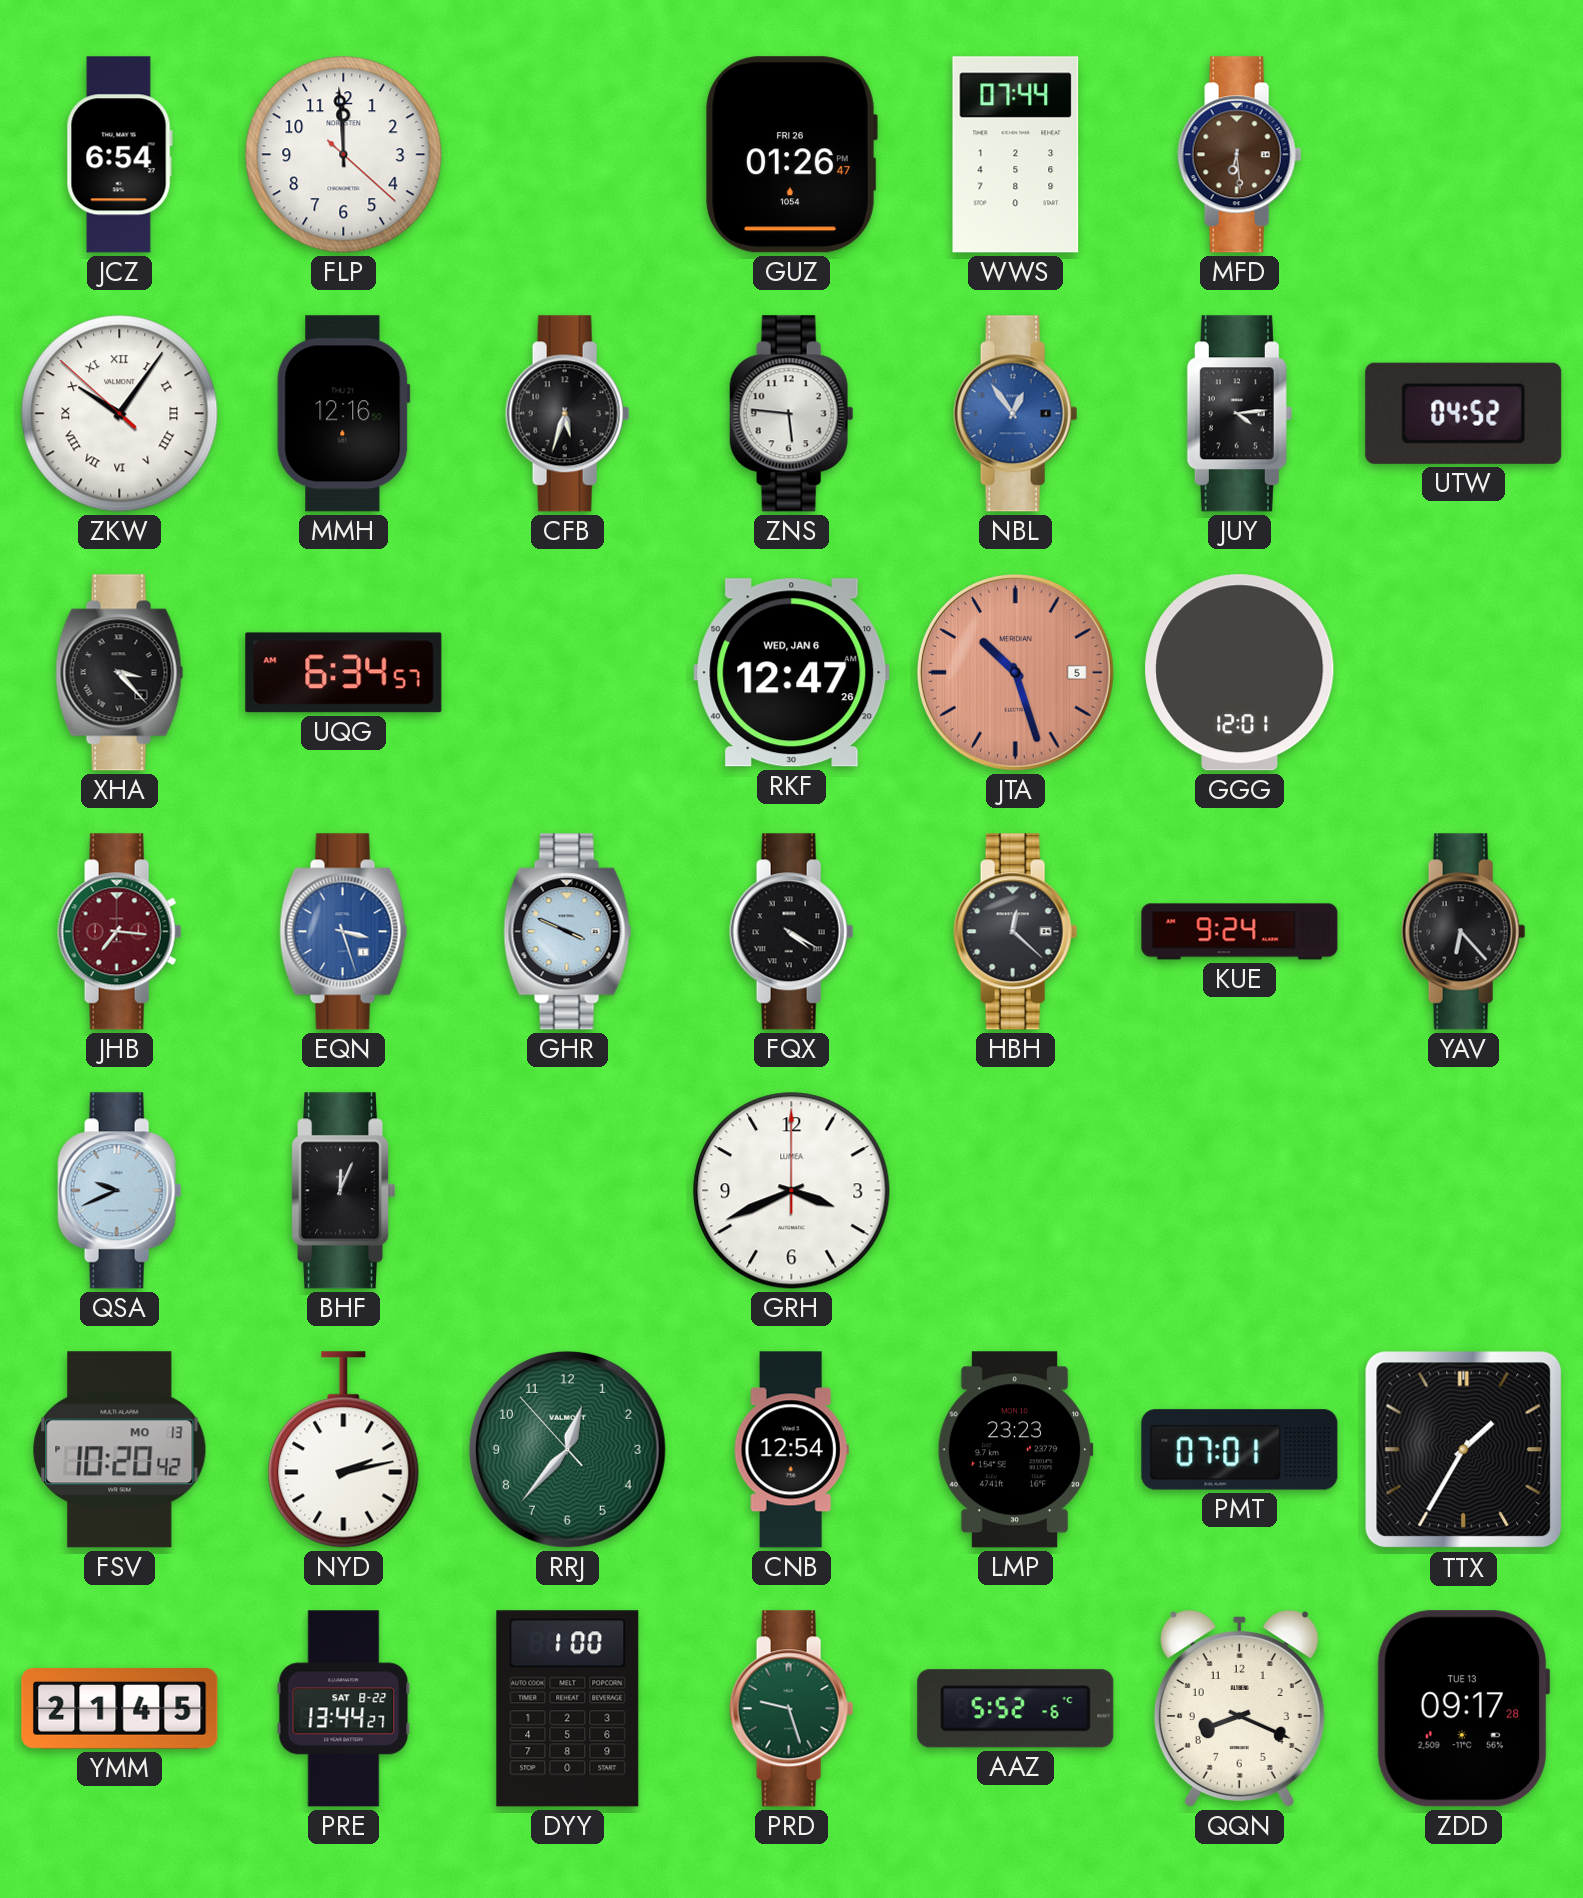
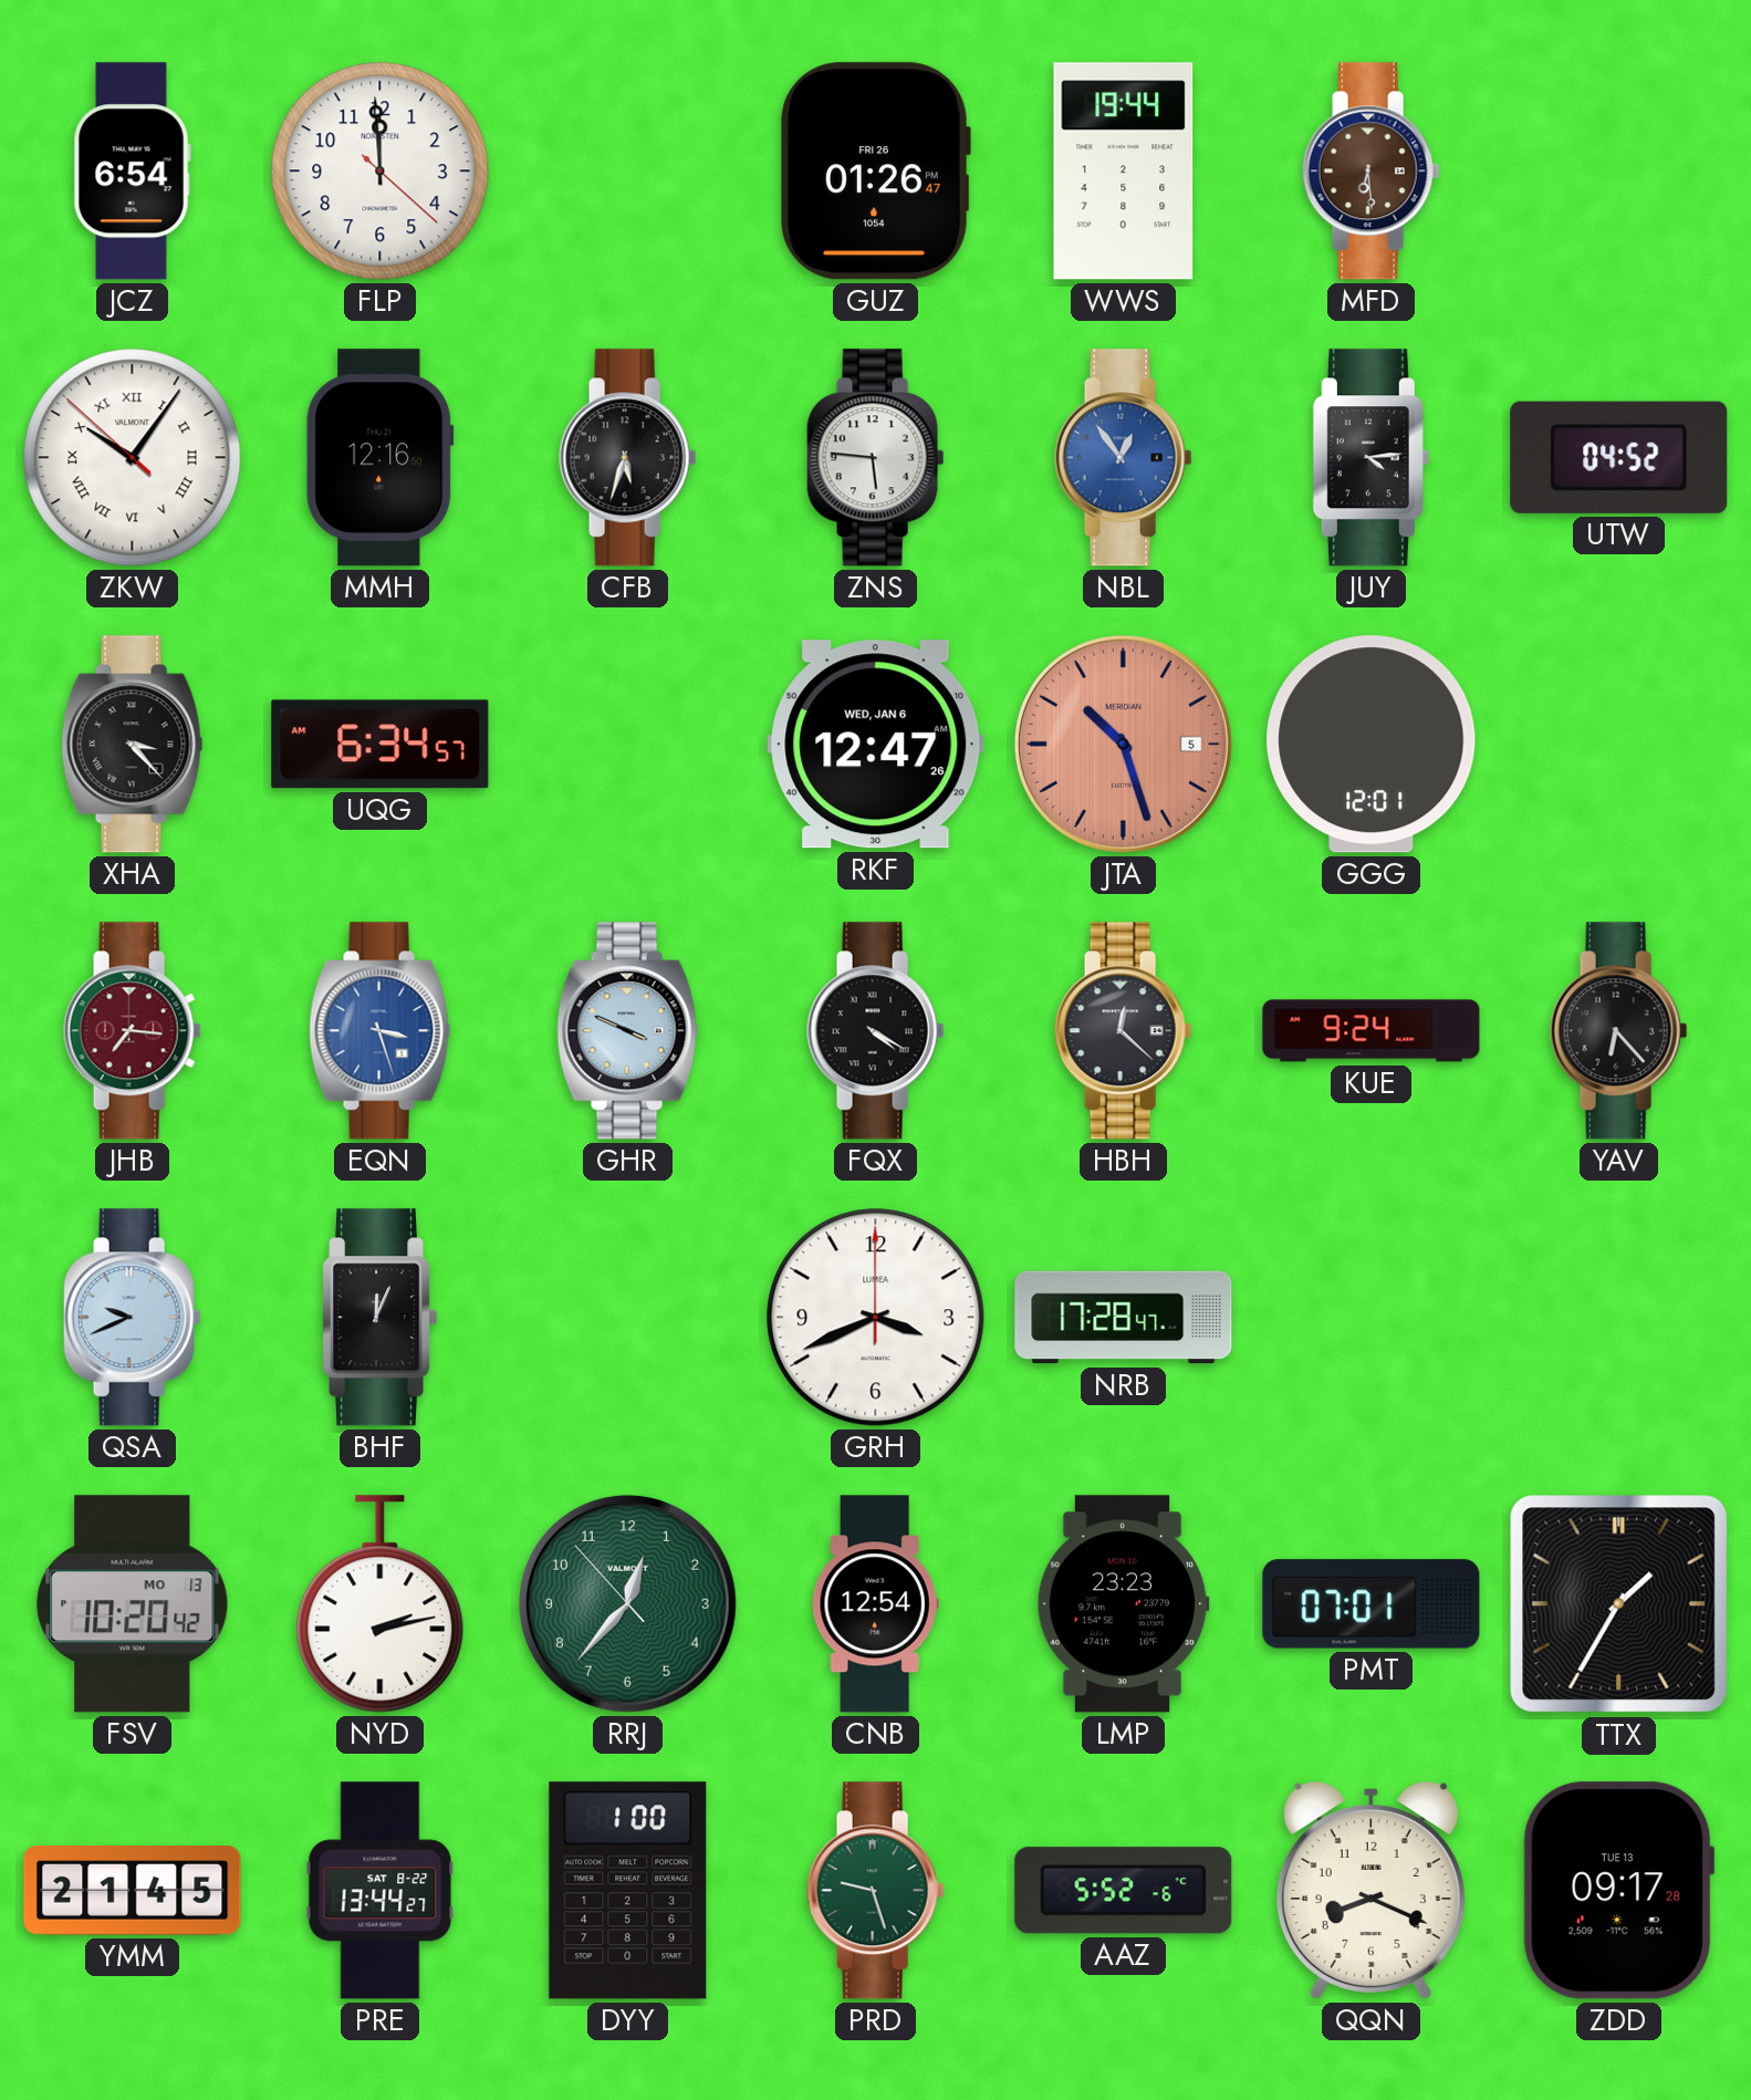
WWS: 07:44 -> 19:44 (1124, 171)
NRB: none -> 17:28 (1124, 1318)
